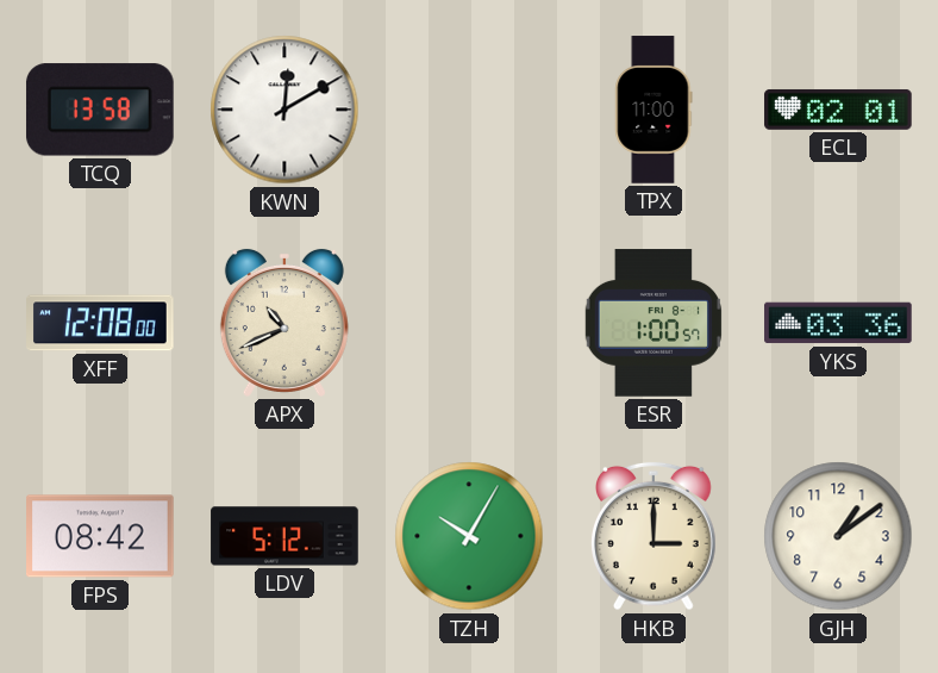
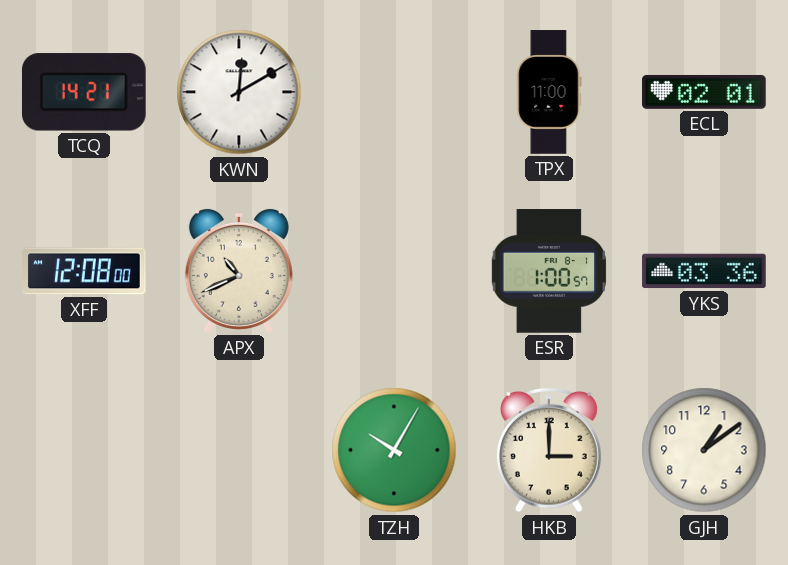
TCQ: 13:58 -> 14:21 (84, 92)
FPS: 08:42 -> none (101, 536)
LDV: 5:12 -> none (284, 536)
